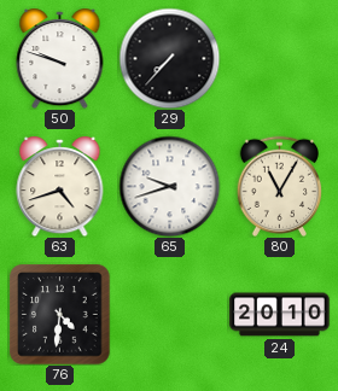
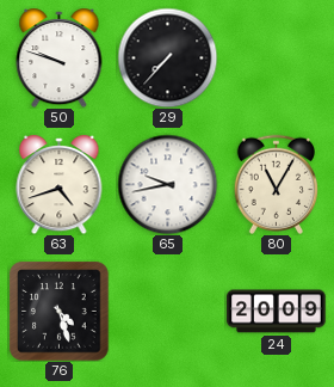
65: 9:42 -> 9:43 (167, 184)
76: 4:31 -> 4:27 (58, 311)
24: 20:10 -> 20:09 (277, 312)
